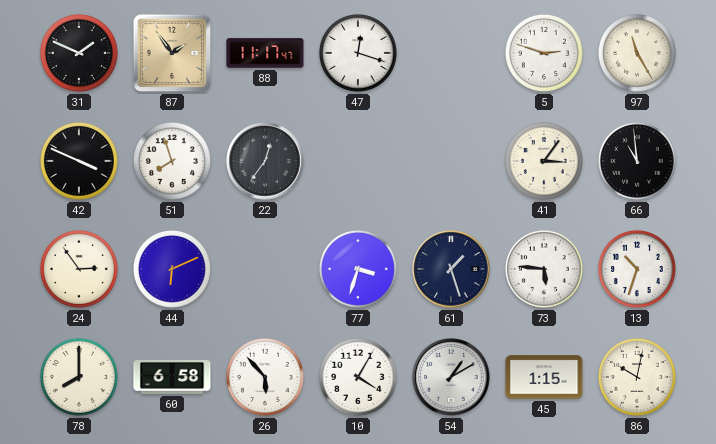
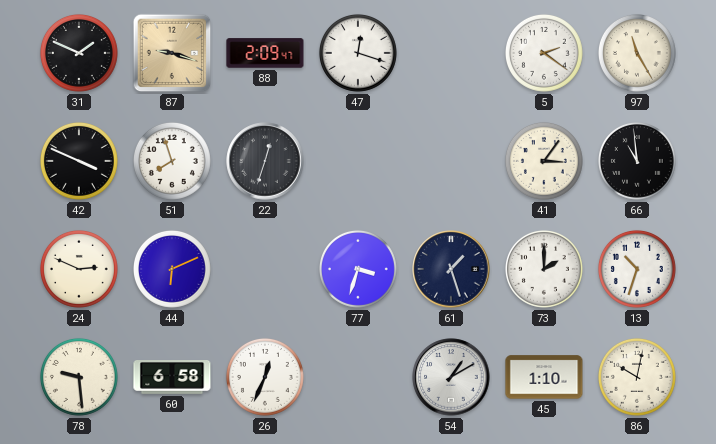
87: 1:54 -> 9:18 (172, 53)
88: 11:17 -> 2:09 (265, 53)
5: 2:48 -> 2:21 (544, 53)
22: 12:36 -> 12:33 (265, 161)
24: 2:54 -> 2:49 (79, 269)
73: 5:46 -> 2:00 (544, 269)
78: 8:00 -> 9:29 (79, 377)
26: 5:53 -> 12:34 (265, 377)
10: 4:05 -> none (358, 377)
45: 1:15 -> 1:10 (544, 377)
